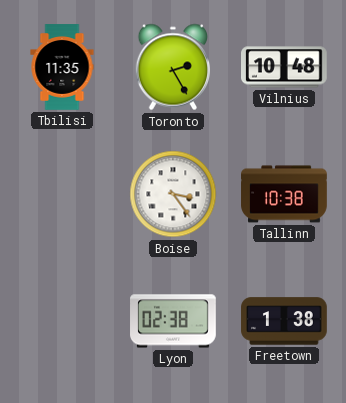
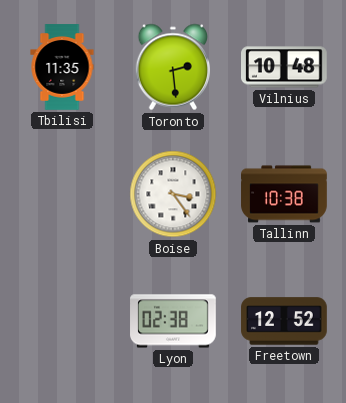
Toronto: 2:25 -> 2:29 (172, 67)
Freetown: 1:38 -> 12:52 (284, 321)
